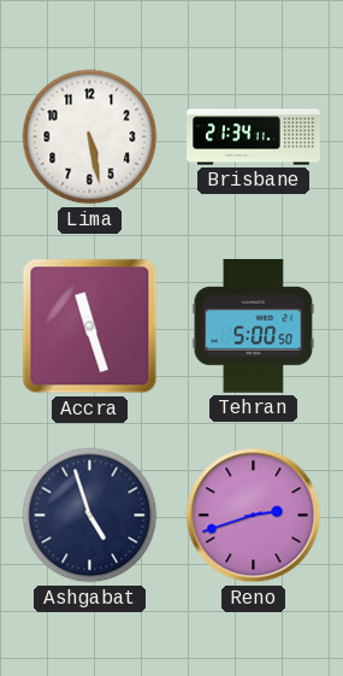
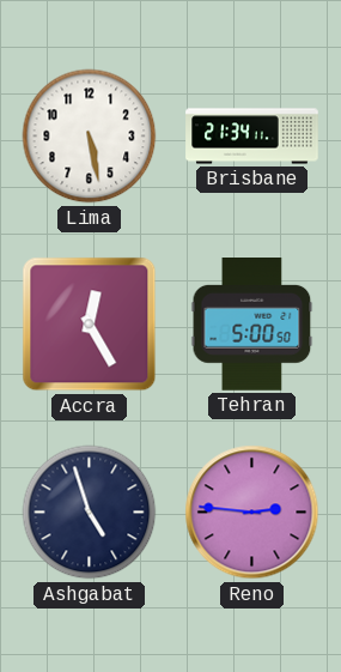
Accra: 11:27 -> 12:25 (90, 325)
Reno: 2:42 -> 2:46 (252, 513)
